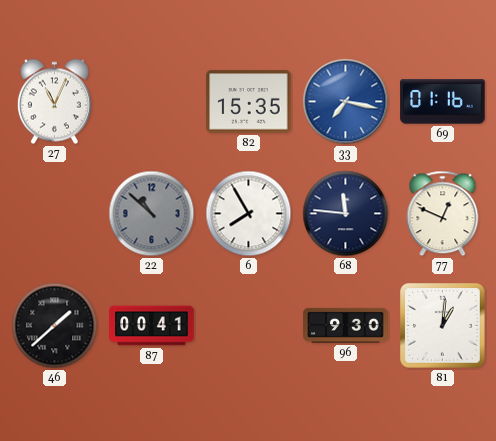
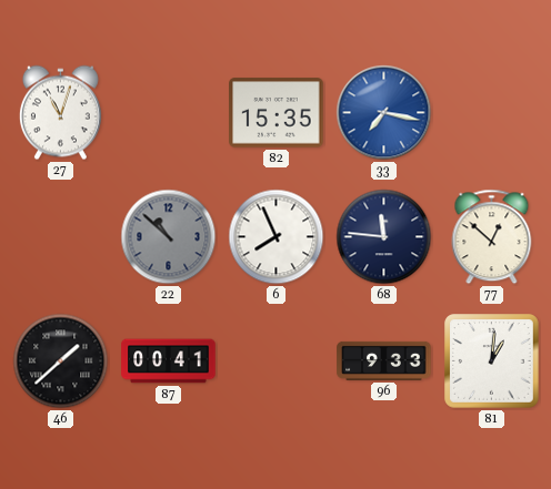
27: 11:04 -> 11:03 (60, 113)
69: 01:16 -> none (443, 102)
6: 7:55 -> 7:56 (277, 237)
77: 12:49 -> 12:52 (492, 237)
96: 9:30 -> 9:33 (384, 360)
